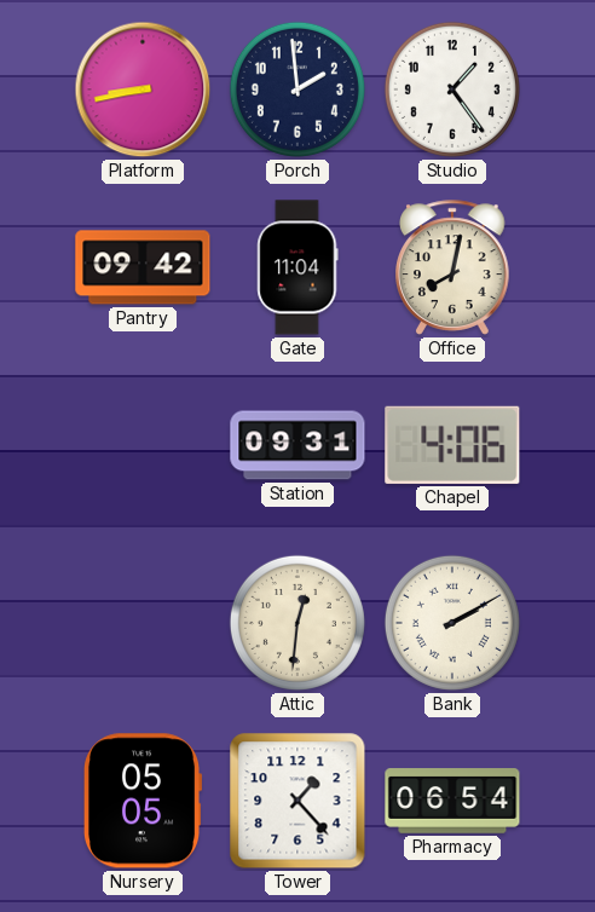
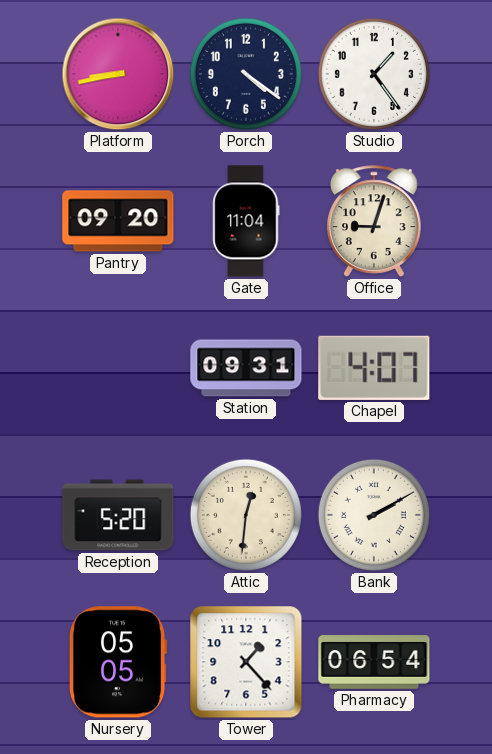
Porch: 1:59 -> 4:21 (246, 74)
Pantry: 09:42 -> 09:20 (118, 221)
Office: 8:02 -> 9:03 (375, 221)
Chapel: 4:06 -> 4:07 (374, 368)
Reception: none -> 5:20 (118, 515)
